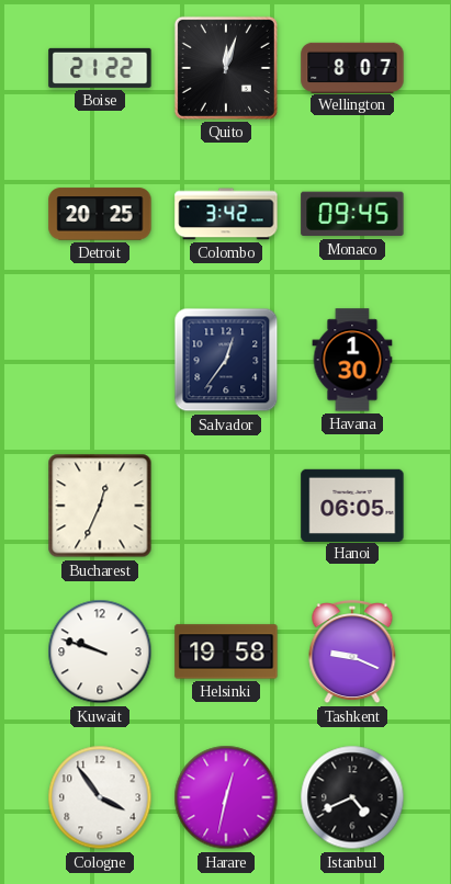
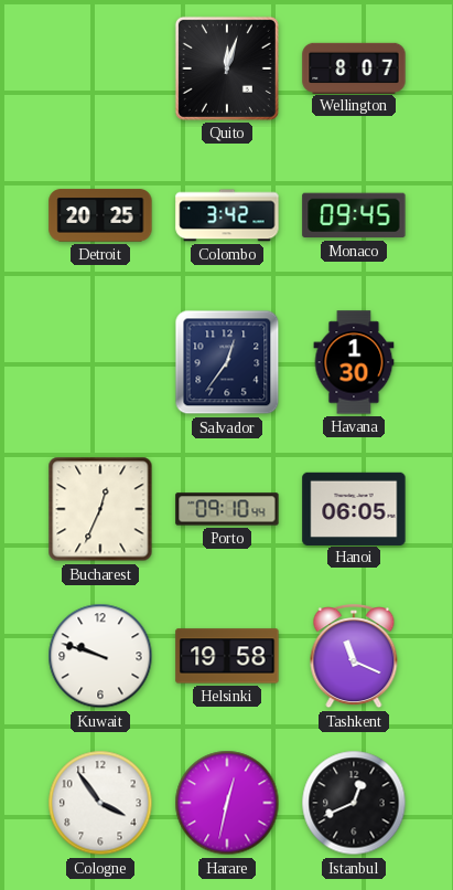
Boise: 21:22 -> none (100, 68)
Porto: none -> 09:10 (227, 509)
Tashkent: 9:19 -> 11:19 (354, 657)
Istanbul: 4:41 -> 12:41 (354, 803)
